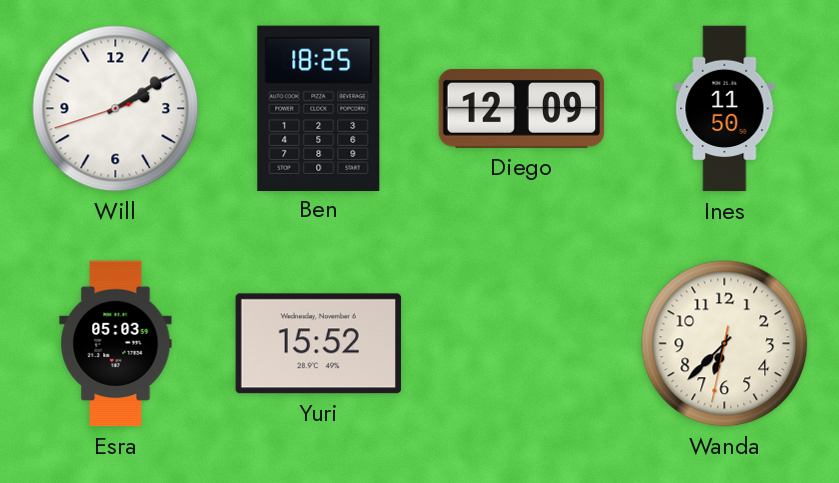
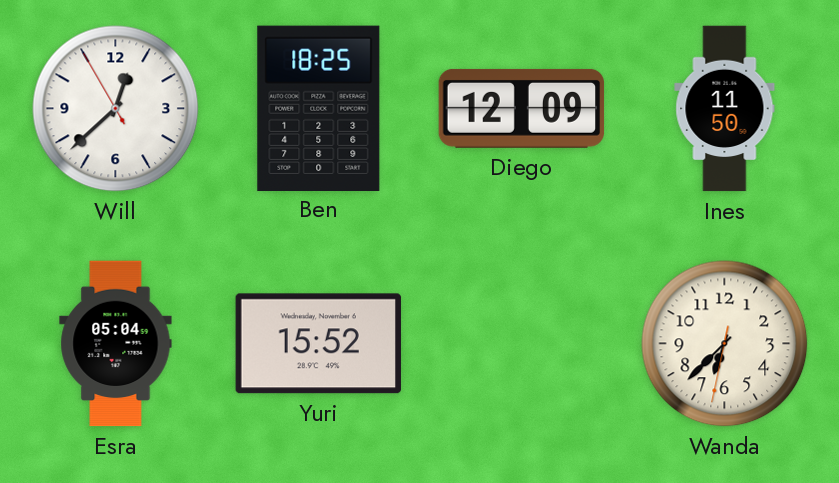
Will: 2:09 -> 12:37 (116, 109)
Esra: 05:03 -> 05:04 (116, 344)
